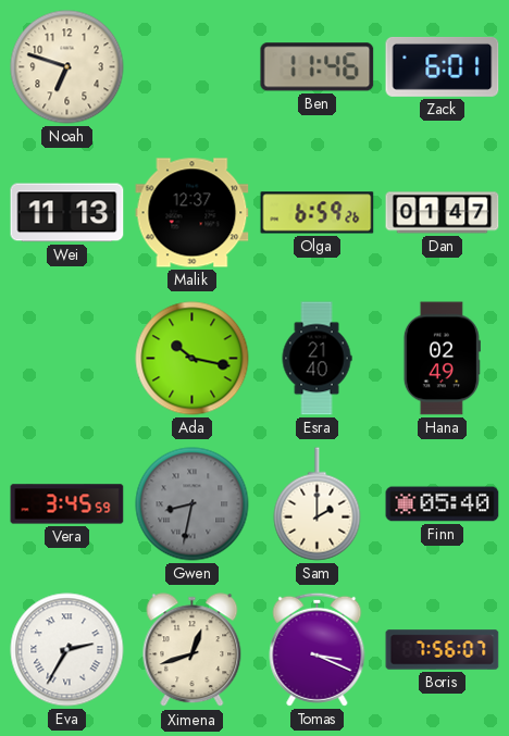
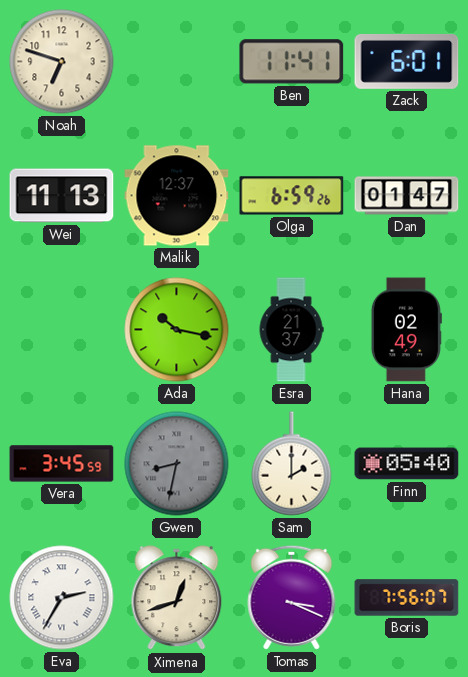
Ben: 11:46 -> 11:41 (292, 62)
Esra: 21:40 -> 21:37 (291, 330)
